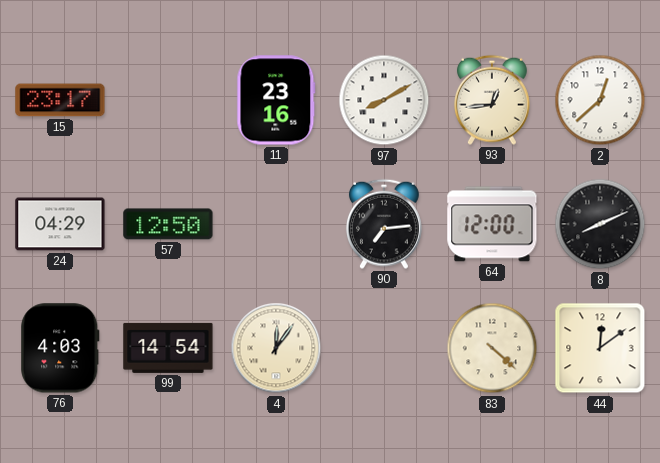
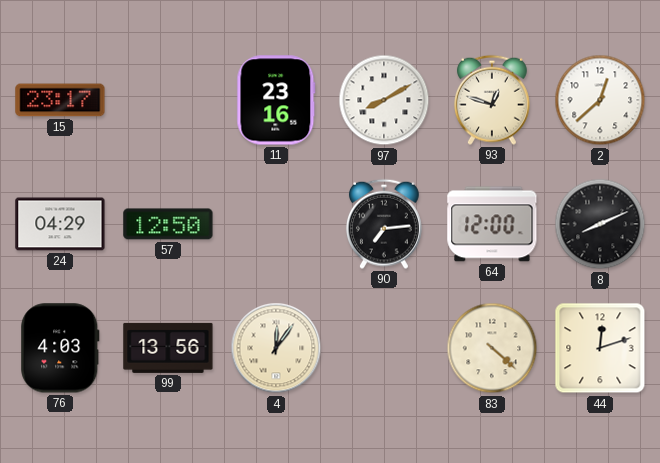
93: 12:44 -> 12:48 (492, 100)
99: 14:54 -> 13:56 (168, 348)
44: 12:09 -> 12:12 (600, 348)
